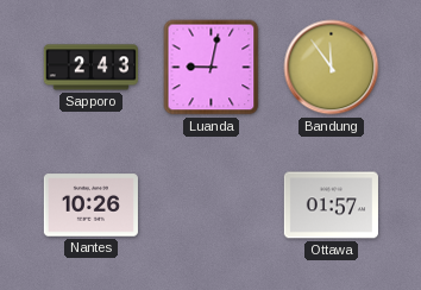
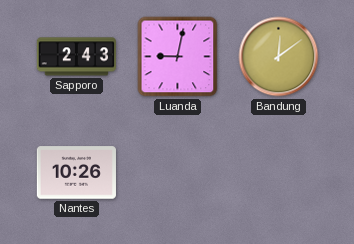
Bandung: 11:54 -> 12:09 (279, 57)
Ottawa: 01:57 -> none (331, 206)
